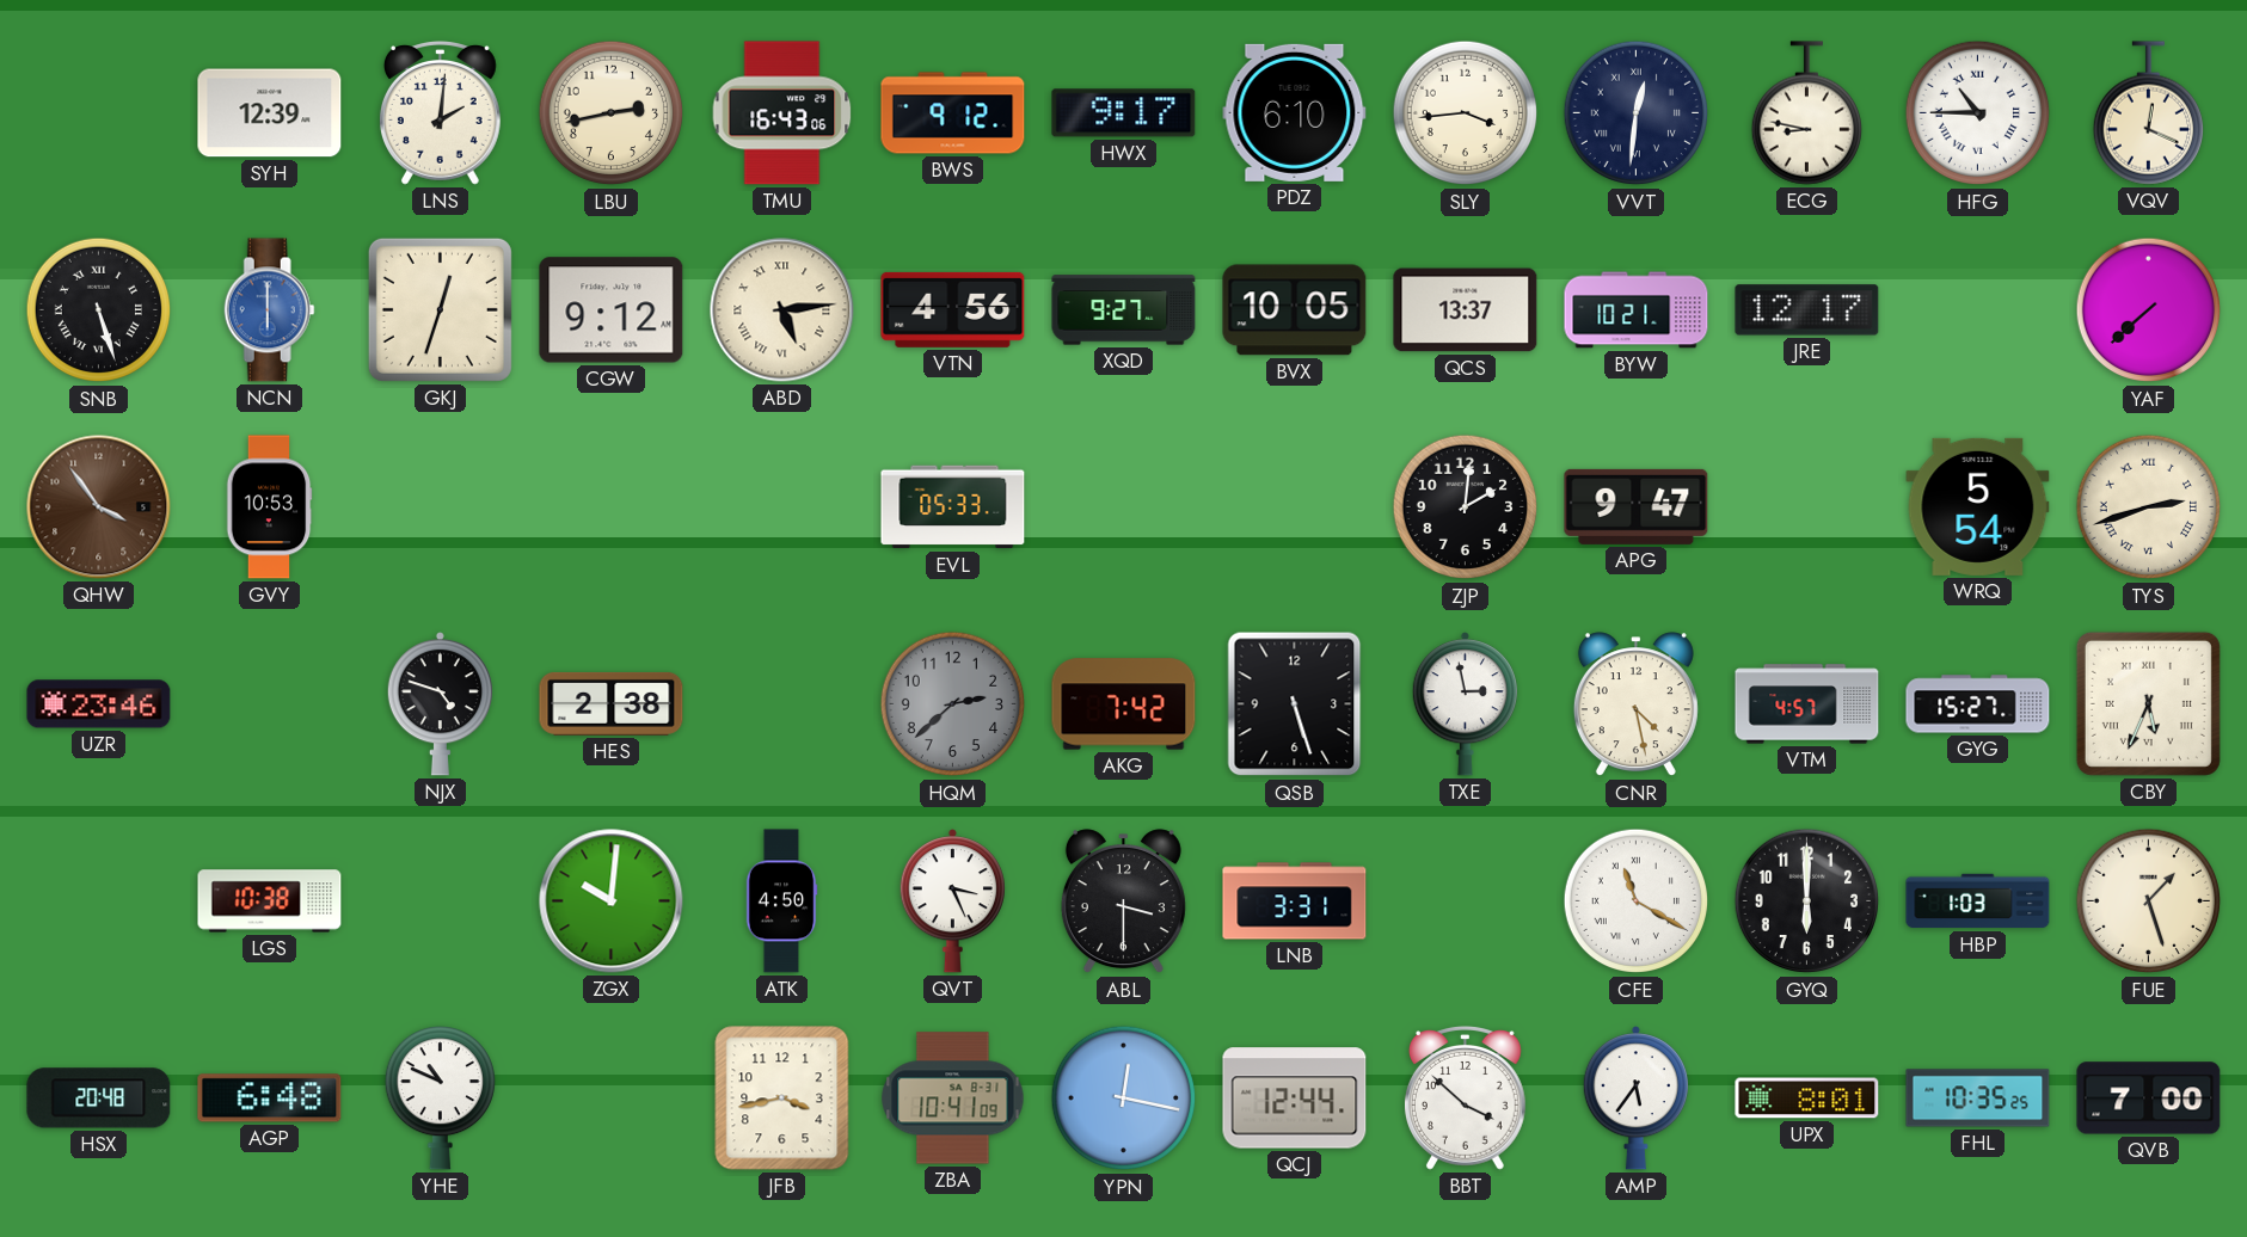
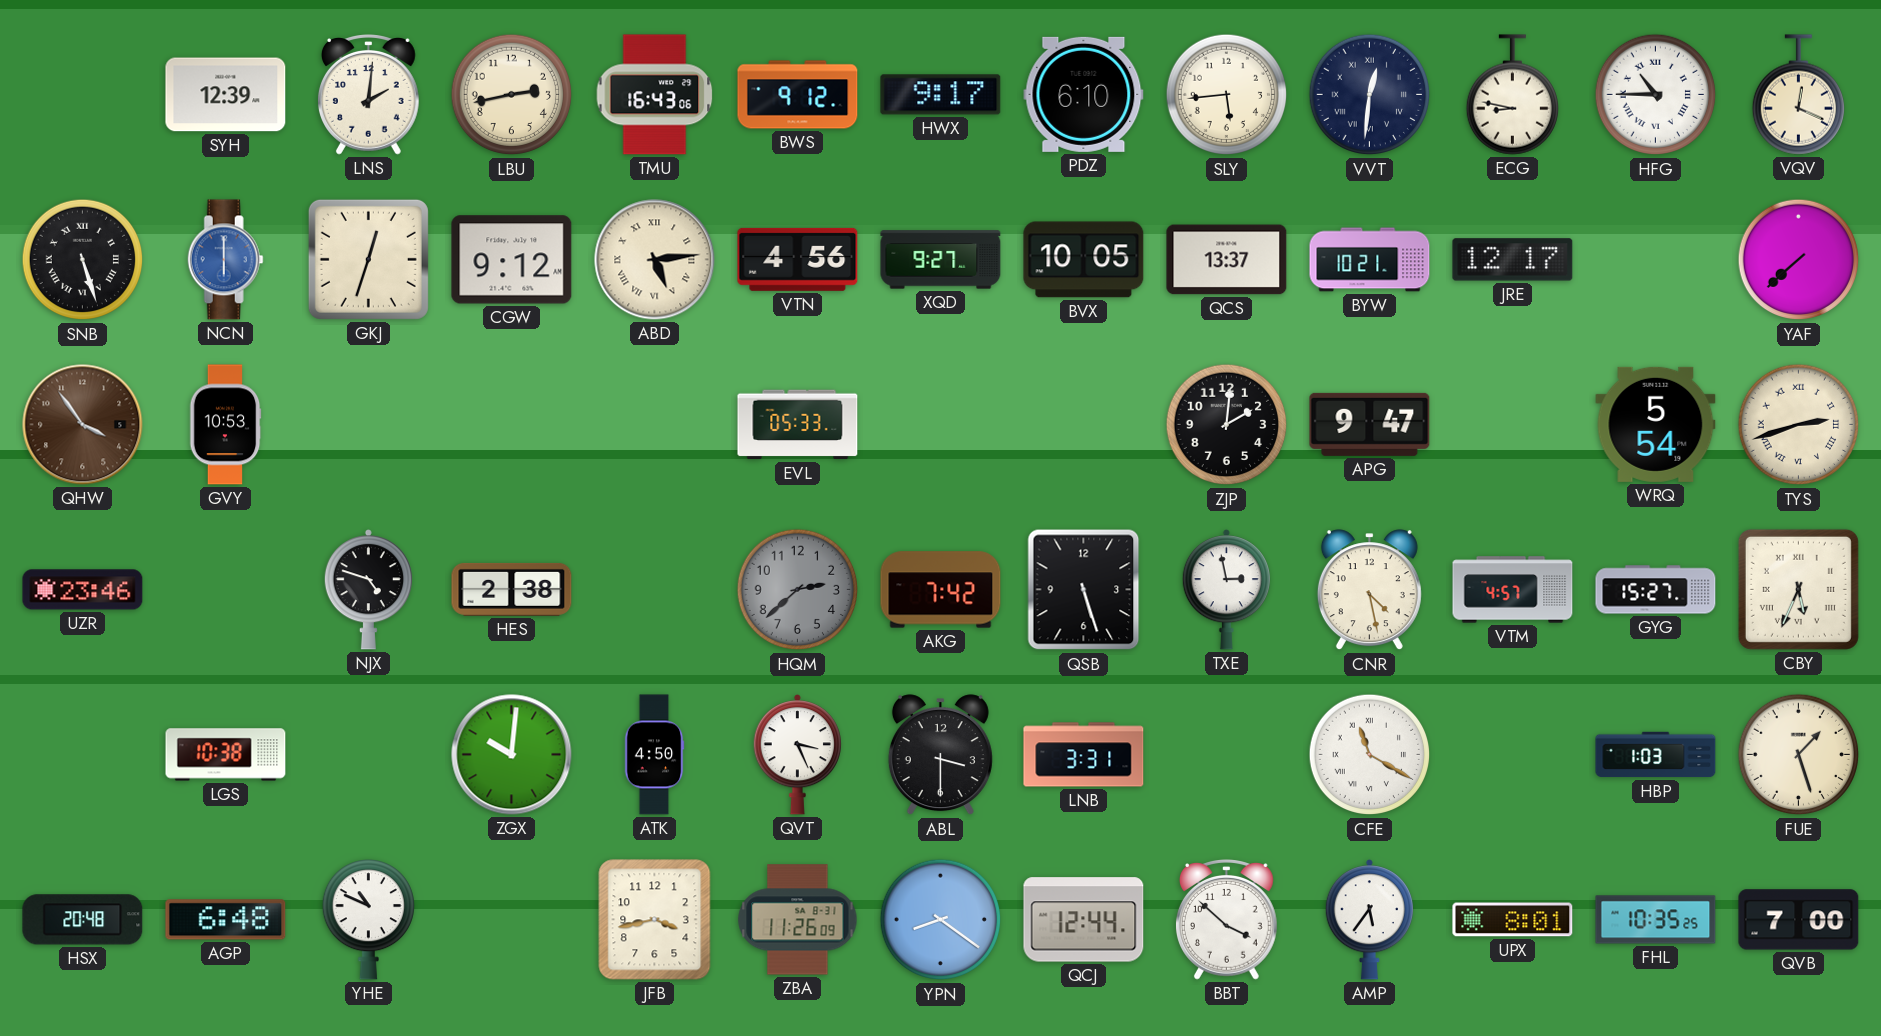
SLY: 3:44 -> 5:44 (1227, 95)
GYQ: 6:00 -> none (1807, 901)
ZBA: 10:41 -> 11:26 (798, 920)
YPN: 12:17 -> 8:21 (941, 920)
